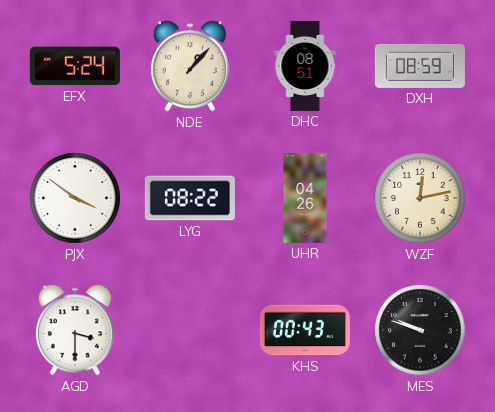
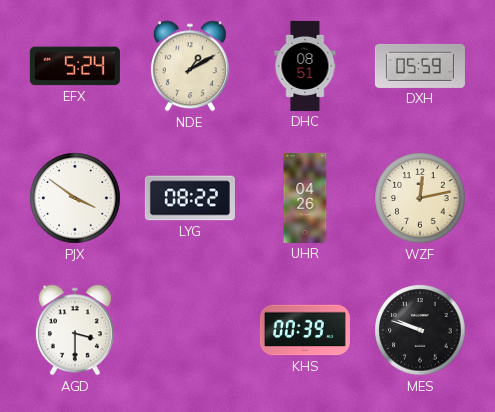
NDE: 1:07 -> 1:10 (190, 66)
DXH: 08:59 -> 05:59 (420, 66)
KHS: 00:43 -> 00:39 (305, 330)
